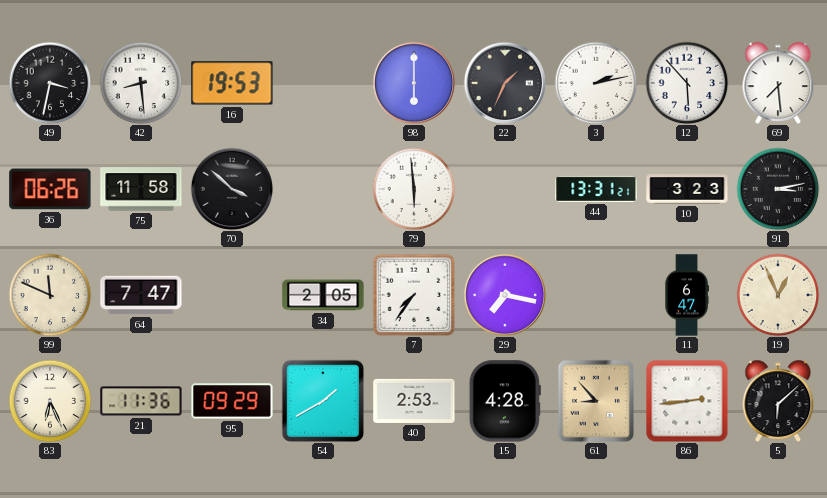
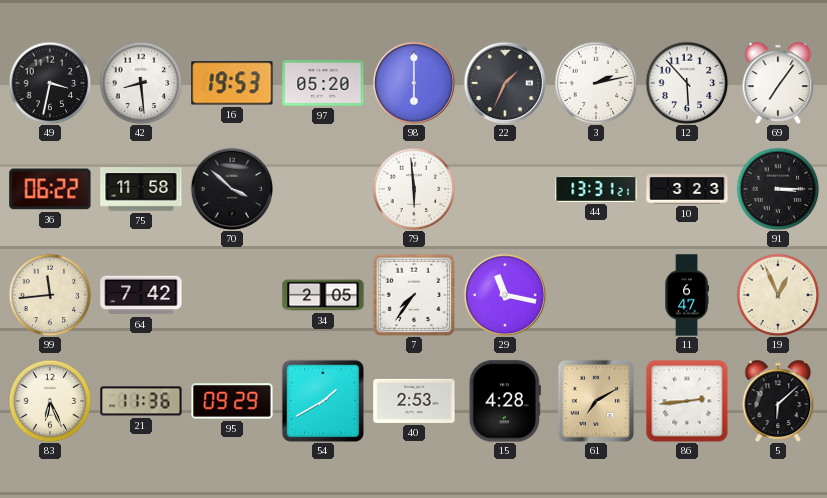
97: none -> 05:20 (323, 83)
69: 7:29 -> 7:06 (778, 83)
36: 06:26 -> 06:22 (50, 189)
91: 3:13 -> 3:15 (778, 189)
99: 11:49 -> 11:44 (50, 295)
64: 7:47 -> 7:42 (141, 295)
29: 7:17 -> 11:17 (505, 295)
61: 8:53 -> 7:10 (596, 401)
